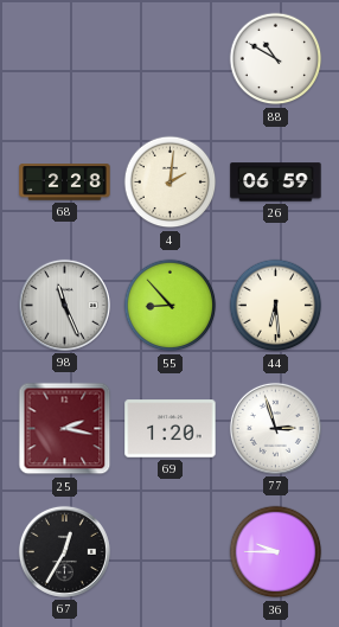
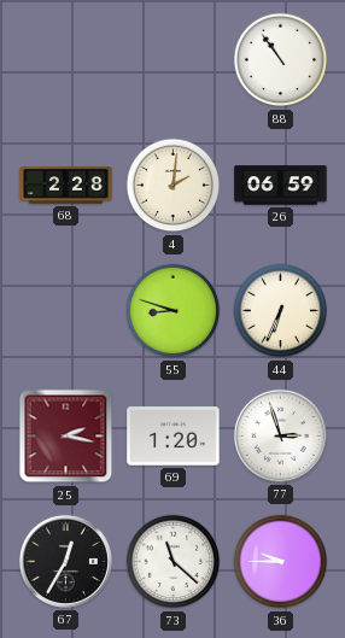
88: 10:50 -> 10:54 (281, 60)
98: 11:26 -> none (64, 305)
55: 8:53 -> 8:48 (174, 311)
44: 6:29 -> 6:34 (281, 311)
73: none -> 11:22 (174, 562)
